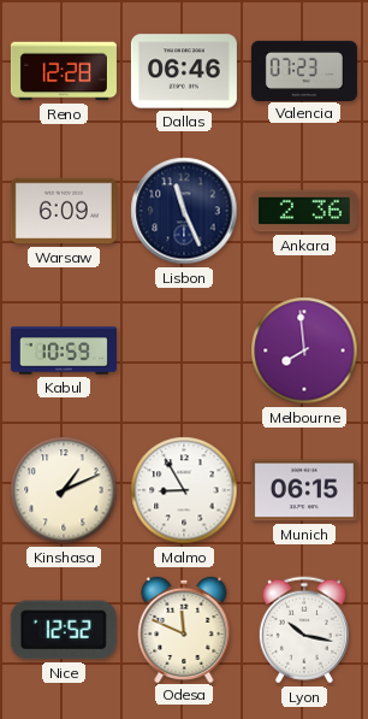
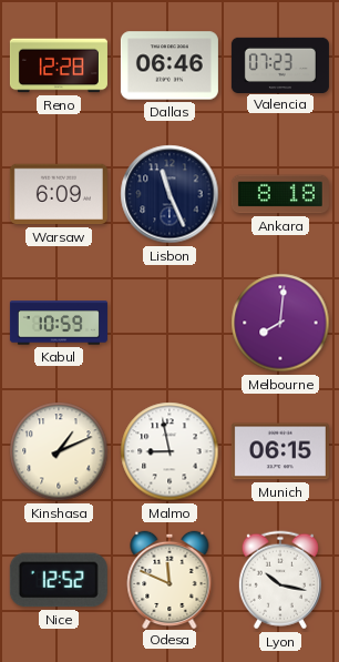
Ankara: 2:36 -> 8:18 (280, 194)
Melbourne: 7:59 -> 8:01 (280, 323)
Malmo: 8:55 -> 8:58 (169, 451)
